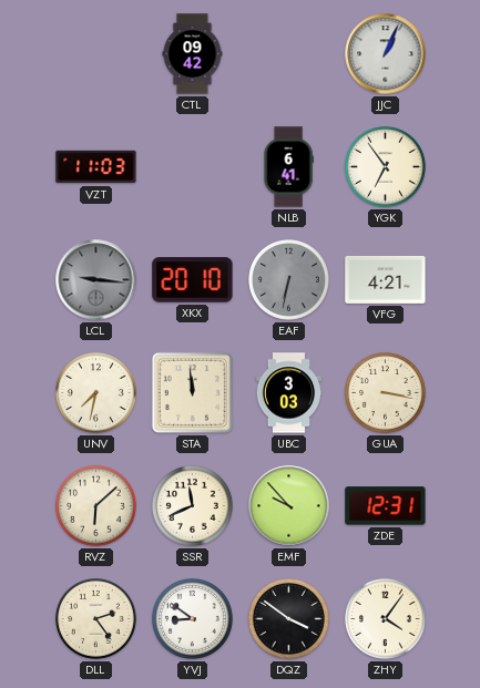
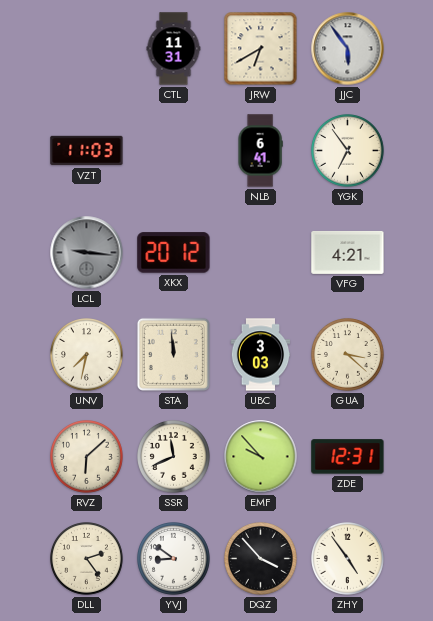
CTL: 09:42 -> 11:31 (174, 49)
JRW: none -> 6:40 (261, 49)
JJC: 1:04 -> 5:54 (348, 49)
XKX: 20:10 -> 20:12 (174, 253)
EAF: 6:32 -> none (289, 280)
GUA: 3:17 -> 3:22 (348, 355)
DQZ: 3:51 -> 3:53 (261, 559)
ZHY: 4:06 -> 4:54 (348, 559)
